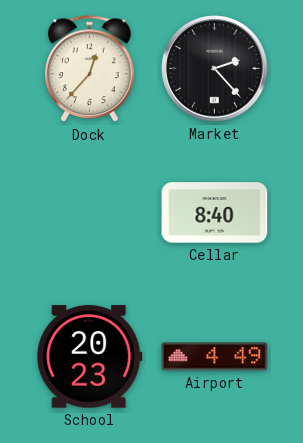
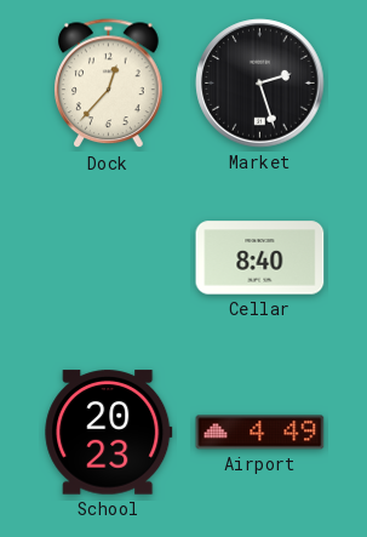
Market: 2:23 -> 2:27 (260, 84)
